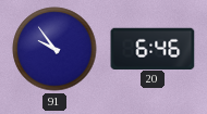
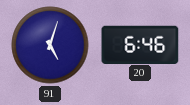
91: 9:54 -> 5:03 (50, 45)
